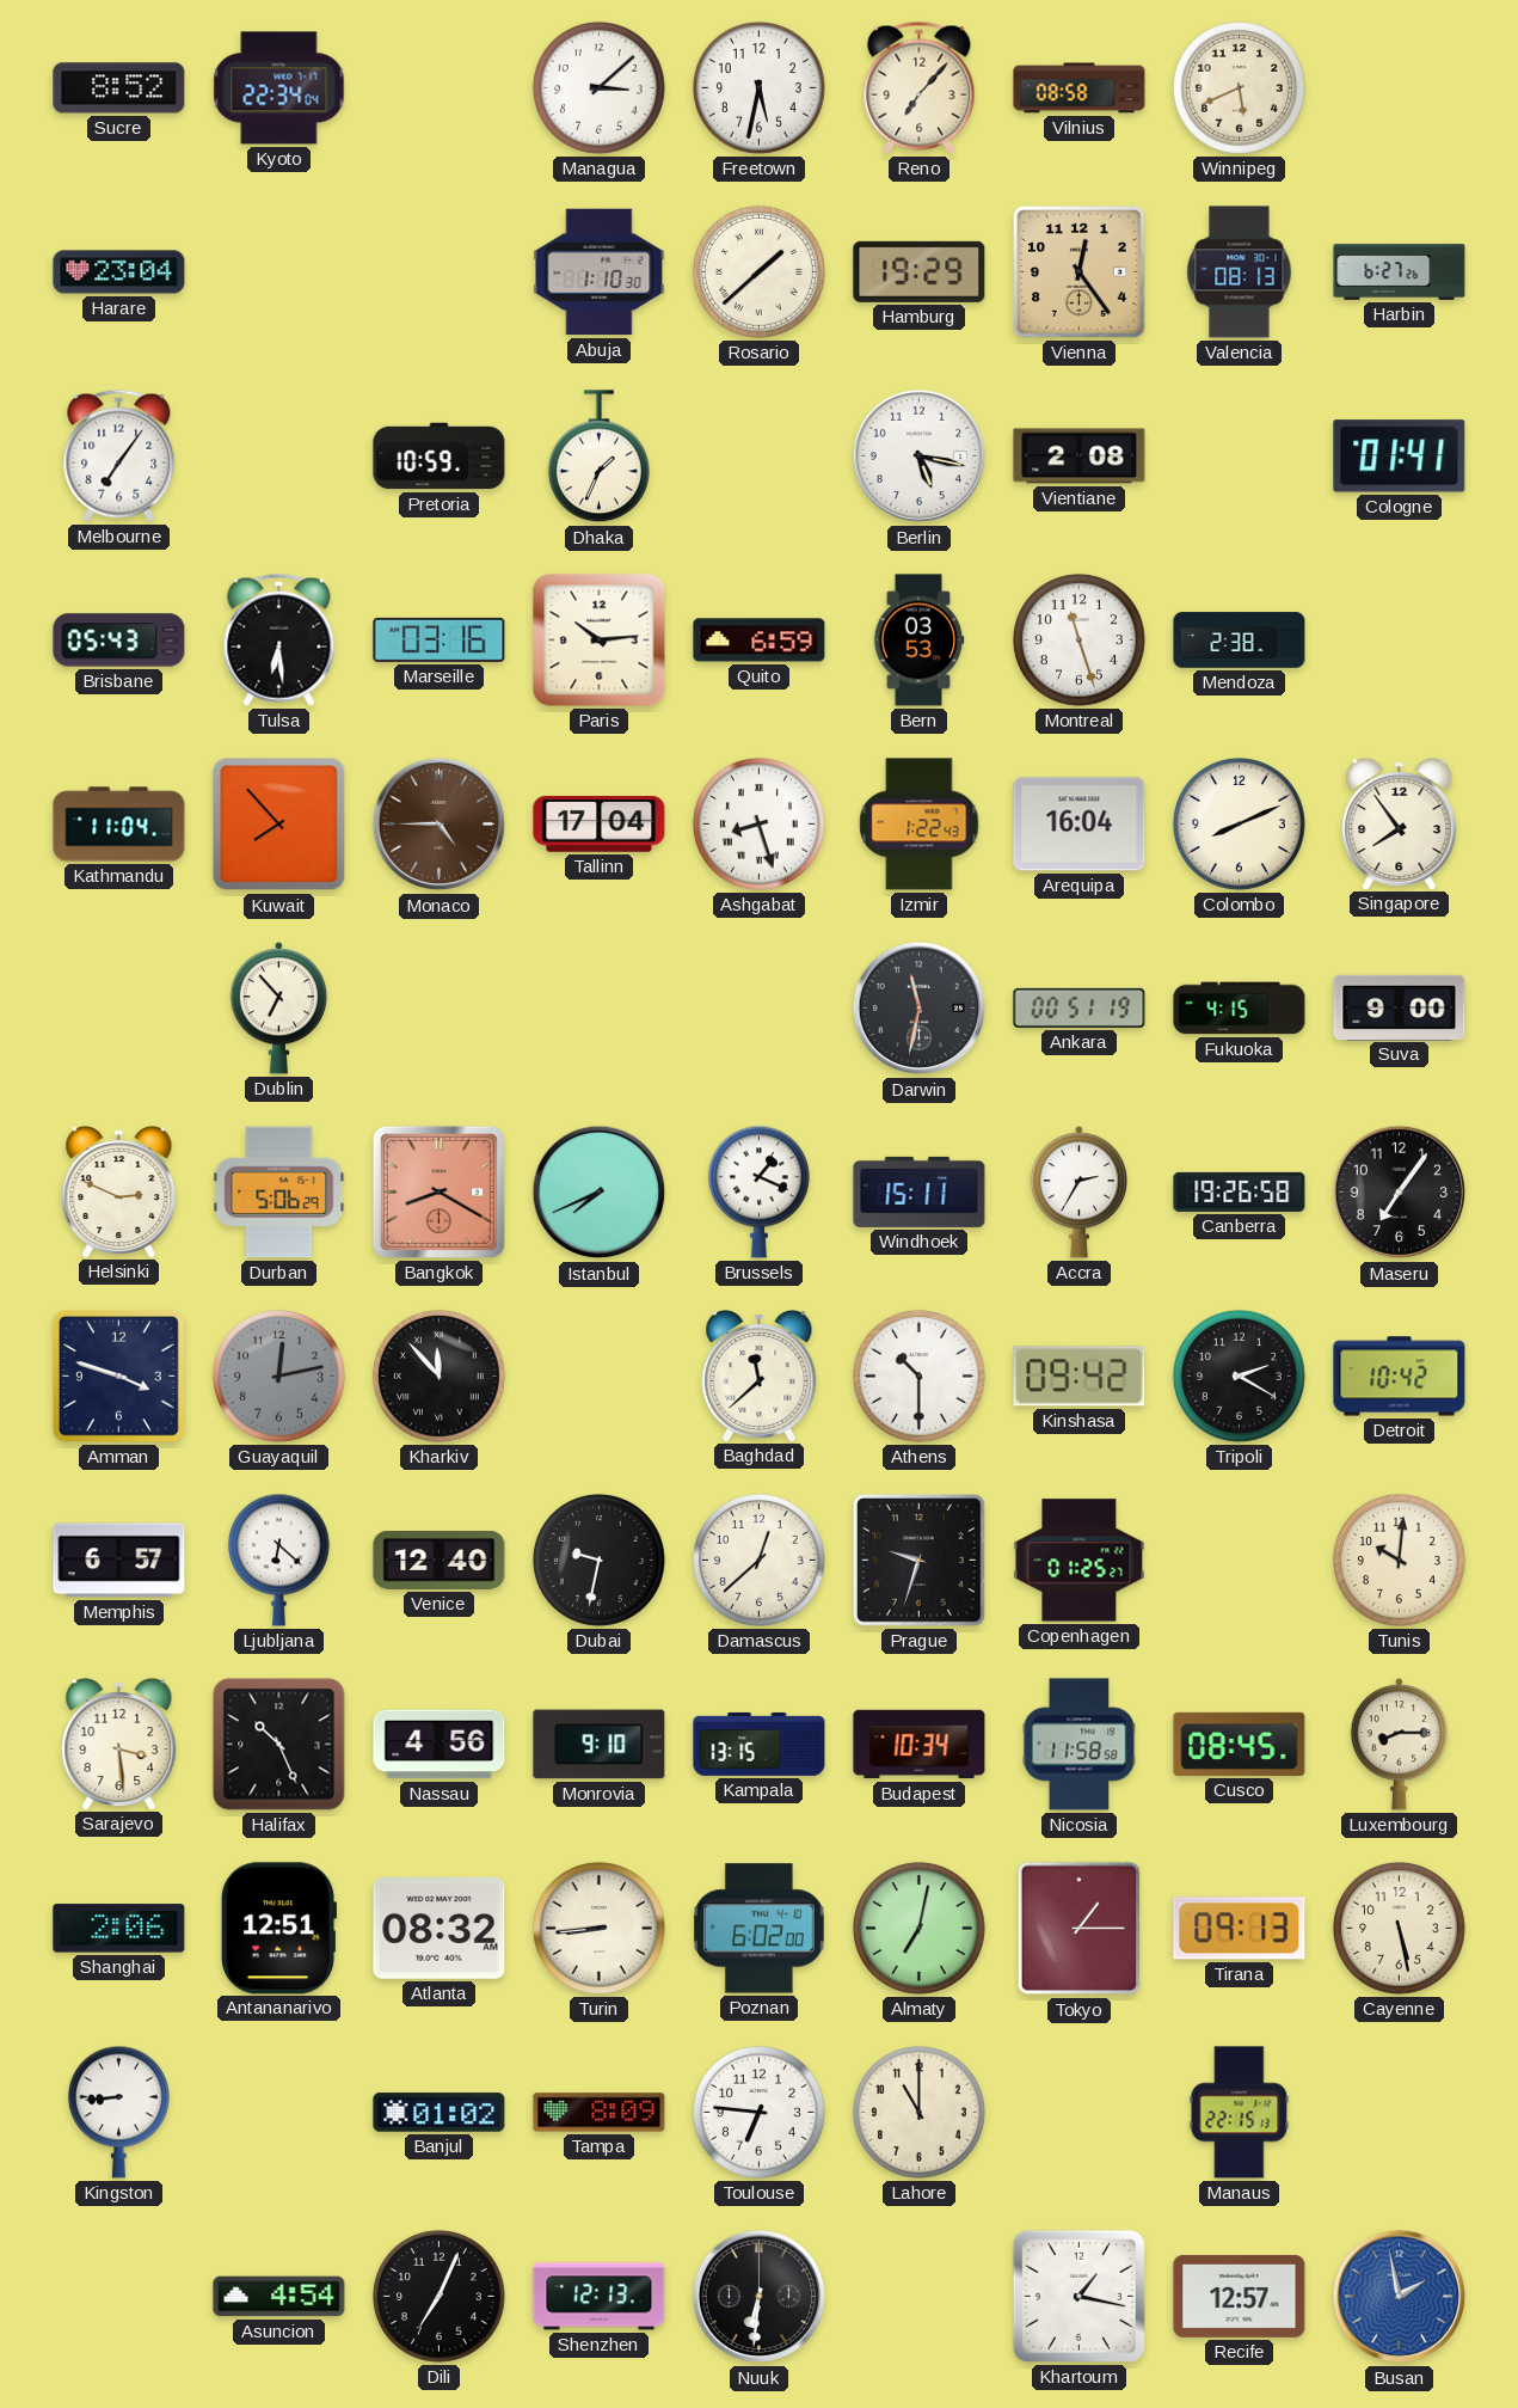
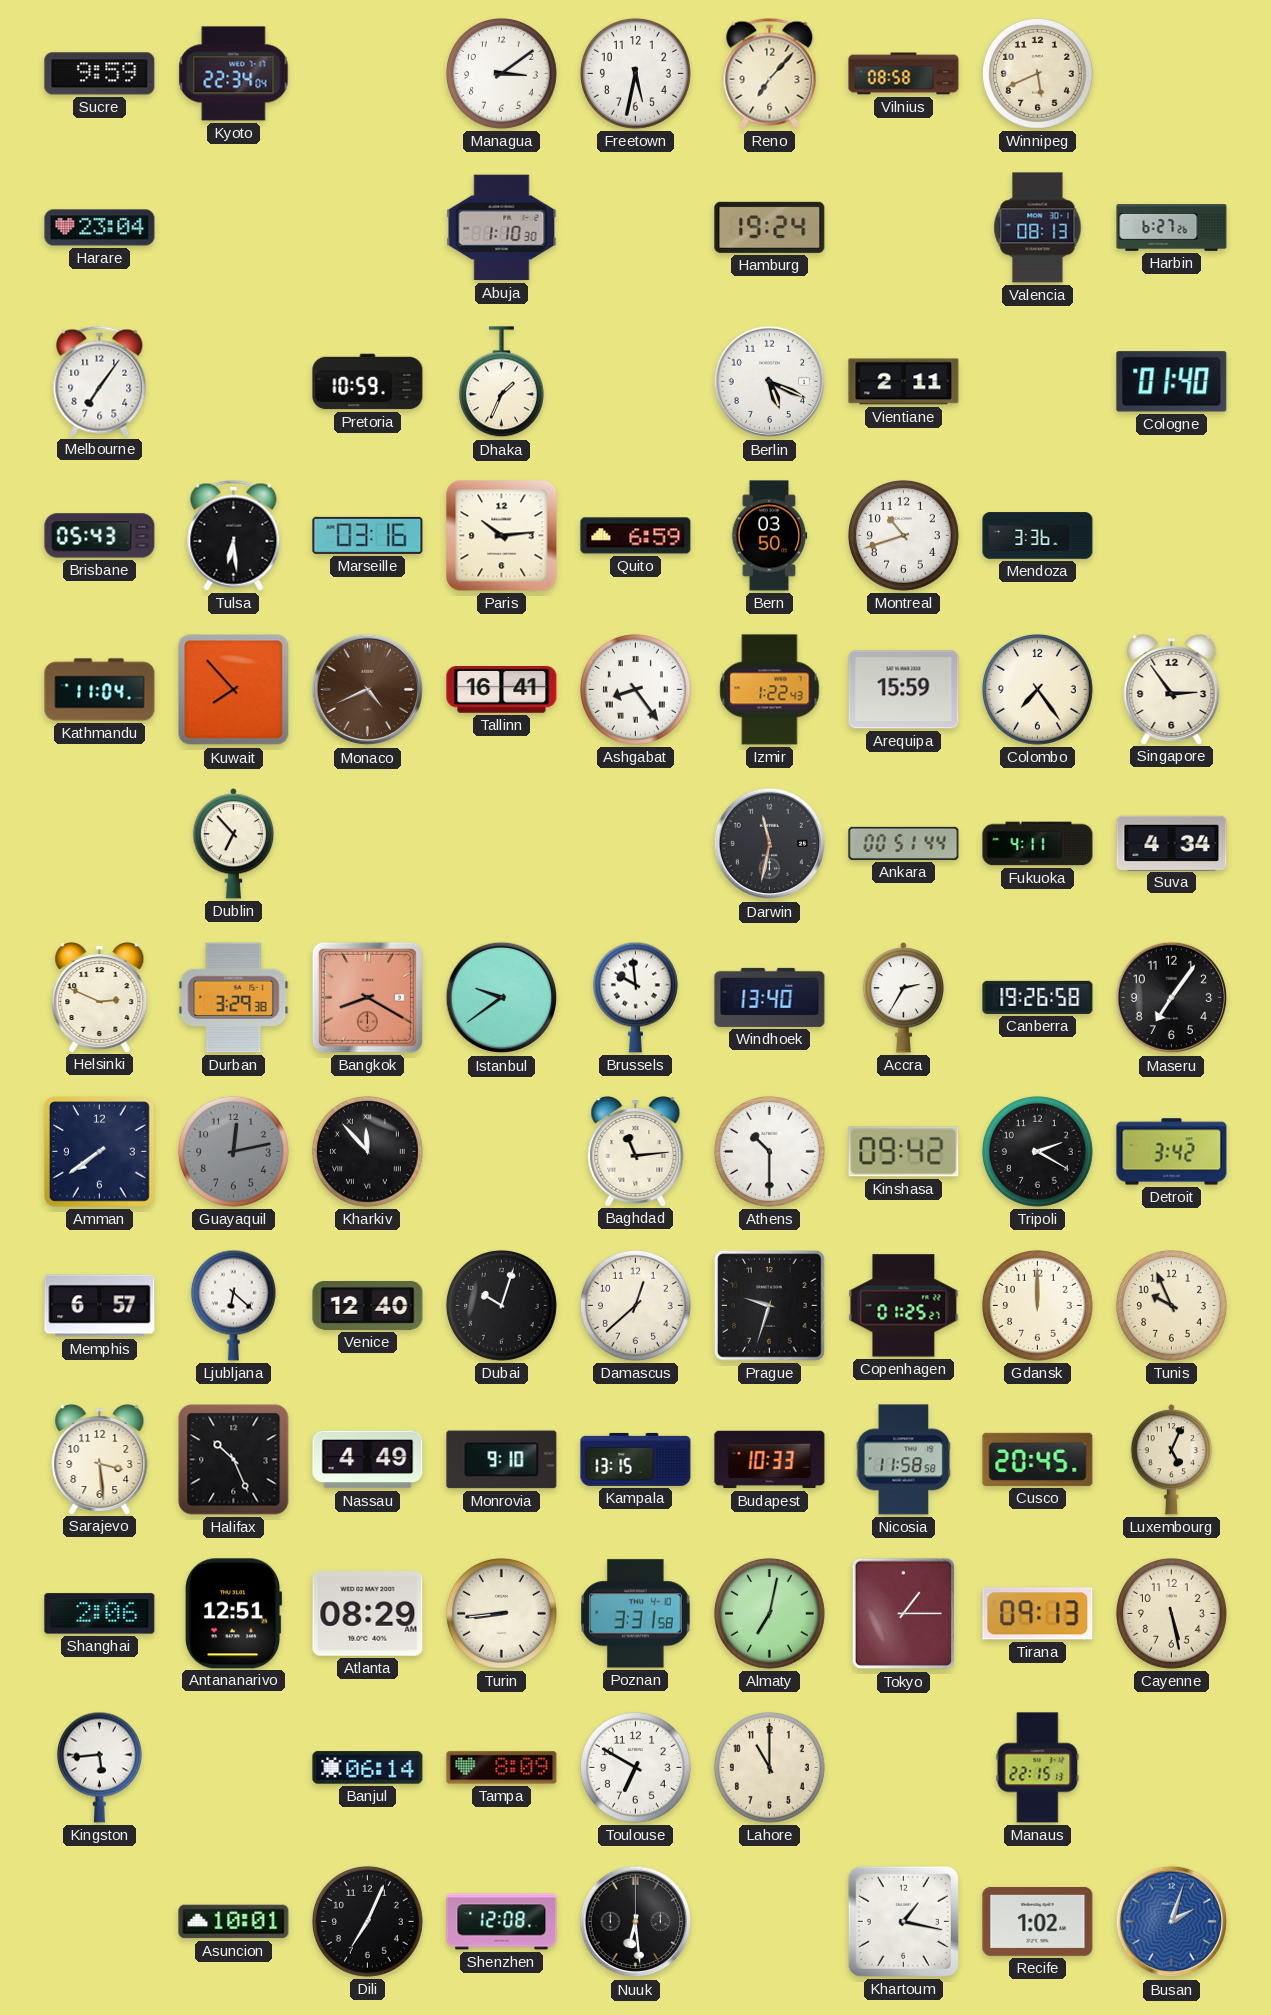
Sucre: 8:52 -> 9:59 (100, 74)
Managua: 3:08 -> 3:09 (501, 73)
Rosario: 1:38 -> none (758, 271)
Hamburg: 19:29 -> 19:24 (770, 227)
Vienna: 12:24 -> none (1080, 272)
Berlin: 5:17 -> 5:19 (770, 382)
Vientiane: 2:08 -> 2:11 (904, 382)
Cologne: 01:41 -> 01:40 (1172, 382)
Bern: 03:53 -> 03:50 (769, 536)
Montreal: 11:27 -> 10:42 (903, 535)
Mendoza: 2:38 -> 3:36 (1038, 536)
Monaco: 4:45 -> 4:41 (368, 690)
Tallinn: 17:04 -> 16:41 (502, 690)
Ashgabat: 8:27 -> 8:24 (635, 689)
Arequipa: 16:04 -> 15:59 (904, 690)
Colombo: 8:11 -> 7:24 (1037, 689)
Singapore: 7:54 -> 2:54 (1172, 690)
Ankara: 00:51:19 -> 00:51:44 (904, 843)
Fukuoka: 4:15 -> 4:11 (1038, 844)
Suva: 9:00 -> 4:34 (1172, 843)
Durban: 5:06 -> 3:29 (234, 998)
Istanbul: 7:41 -> 9:39 (502, 998)
Brussels: 1:19 -> 9:59 (635, 997)
Windhoek: 15:11 -> 13:40 (770, 997)
Amman: 3:48 -> 7:39 (100, 1152)
Baghdad: 11:38 -> 11:14 (636, 1152)
Detroit: 10:42 -> 3:42 (1172, 1152)
Dubai: 9:32 -> 10:03 (501, 1305)
Gdansk: none -> 12:00 (1037, 1305)
Tunis: 10:01 -> 9:56 (1171, 1305)
Nassau: 4:56 -> 4:49 (368, 1460)
Budapest: 10:34 -> 10:33 (770, 1460)
Cusco: 08:45 -> 20:45 (1038, 1459)
Luxembourg: 8:15 -> 5:04 (1171, 1460)
Atlanta: 08:32 -> 08:29 (368, 1614)
Poznan: 6:02 -> 3:31 (636, 1614)
Kingston: 8:44 -> 5:44 (99, 1767)
Banjul: 01:02 -> 06:14 (368, 1768)
Toulouse: 6:46 -> 6:50 (635, 1767)
Asuncion: 4:54 -> 10:01 (234, 1922)
Shenzhen: 12:13 -> 12:08 (502, 1922)
Nuuk: 6:31 -> 6:29 (636, 1922)
Recife: 12:57 -> 1:02 (1038, 1921)
Busan: 1:58 -> 2:03 (1172, 1922)
